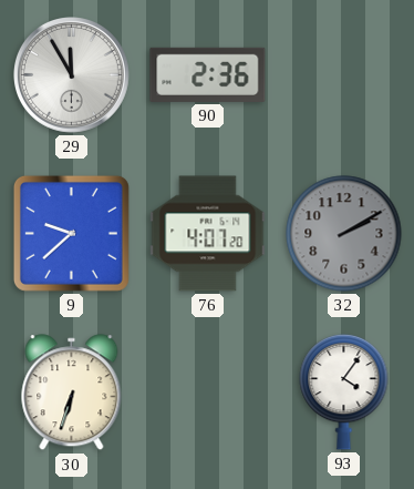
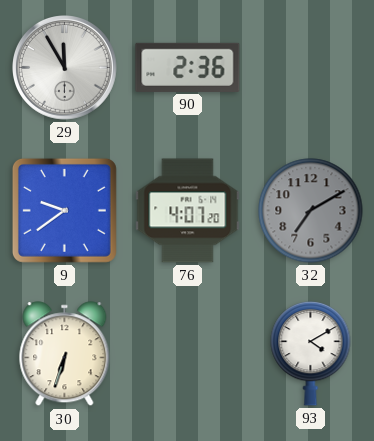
9: 9:38 -> 9:39 (64, 210)
32: 2:10 -> 7:10 (311, 211)
93: 4:06 -> 4:10 (311, 353)
